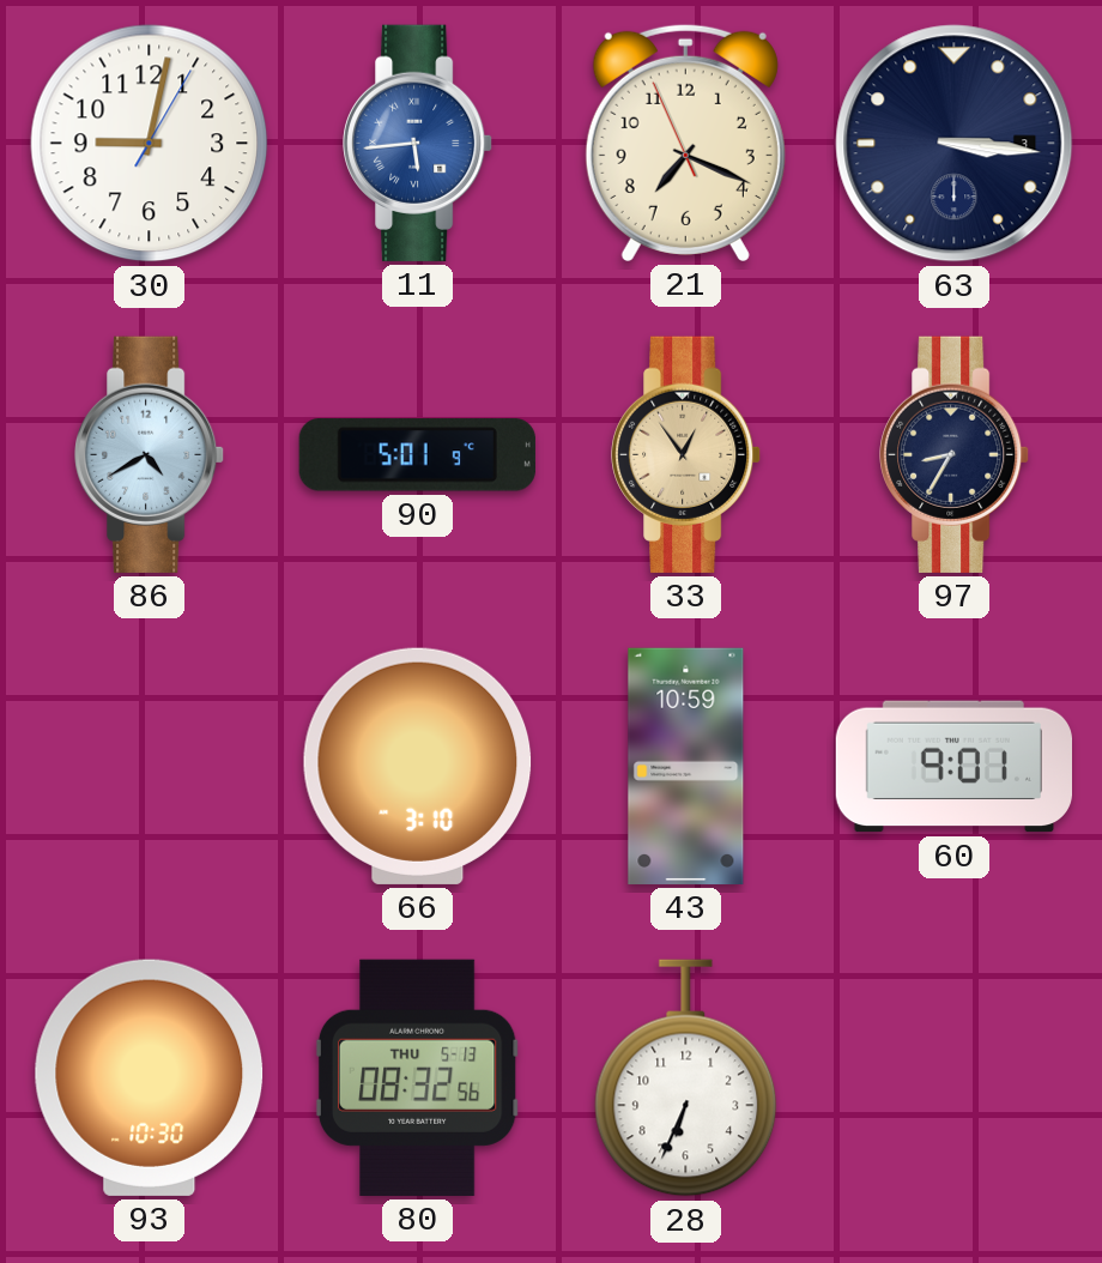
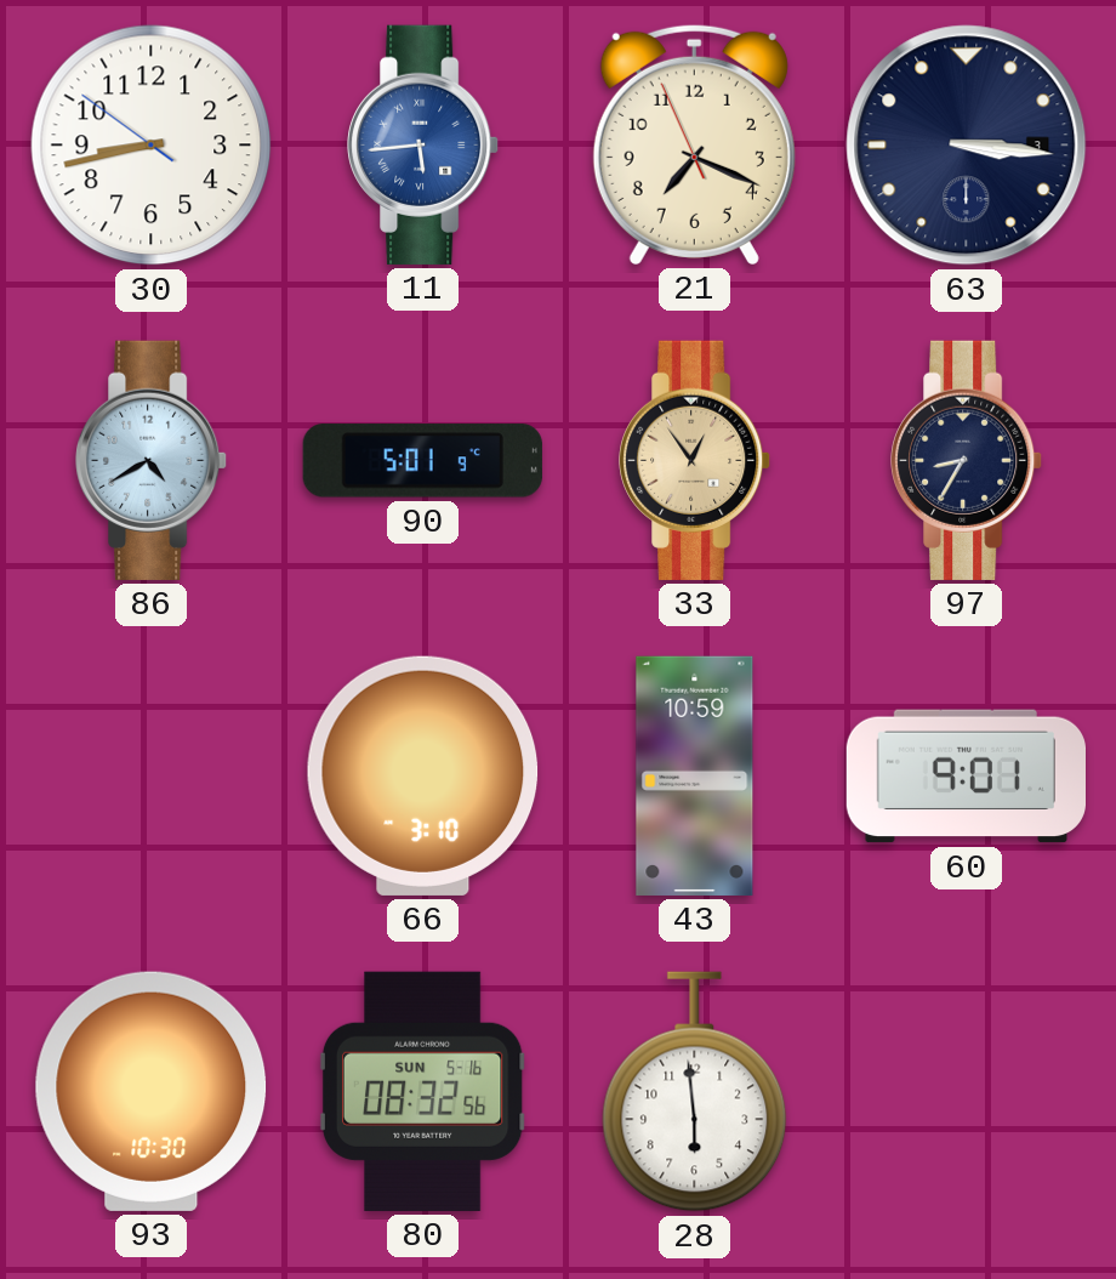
30: 9:02 -> 8:42 (152, 146)
80 date: THU 5-13 -> SUN 5-16 (422, 1091)
28: 6:34 -> 5:59 (695, 1092)
